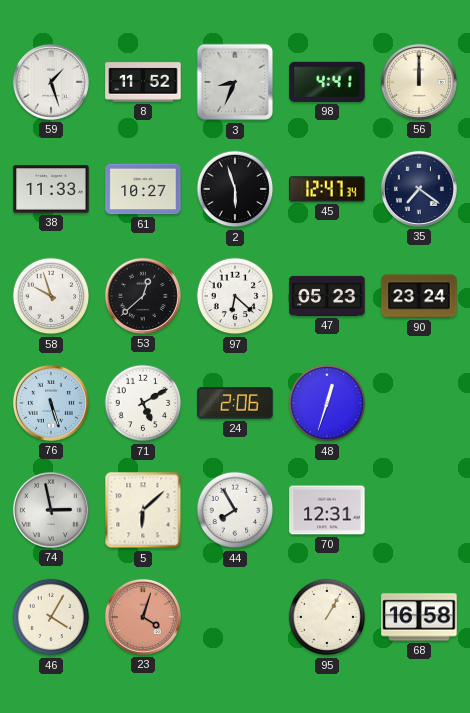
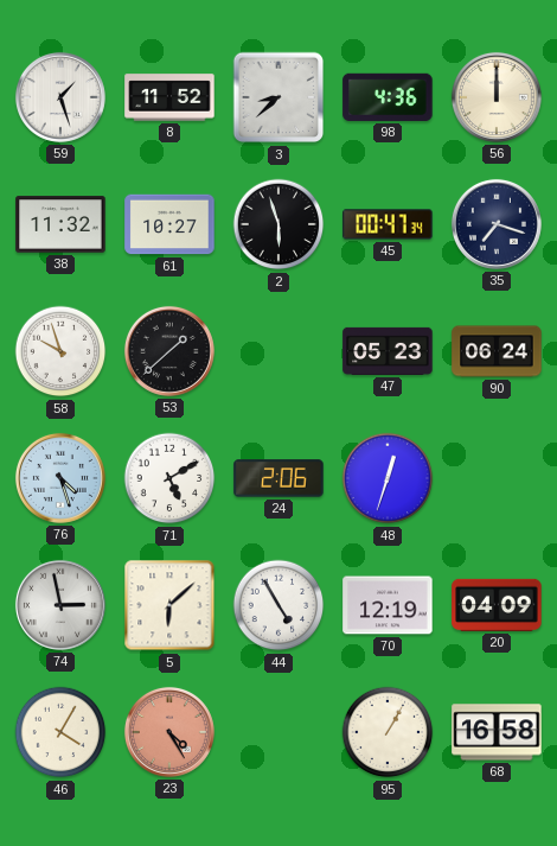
3: 8:34 -> 8:38 (278, 97)
98: 4:41 -> 4:36 (388, 97)
38: 11:33 -> 11:32 (60, 224)
45: 12:47 -> 00:47 (388, 224)
35: 7:21 -> 7:18 (497, 224)
53: 12:38 -> 1:38 (169, 351)
97: 6:22 -> none (235, 296)
90: 23:24 -> 06:24 (497, 351)
76: 5:27 -> 4:27 (60, 478)
44: 7:55 -> 4:55 (278, 605)
70: 12:31 -> 12:19 (388, 605)
20: none -> 04:09 (497, 605)
23: 4:03 -> 4:25 (169, 732)
